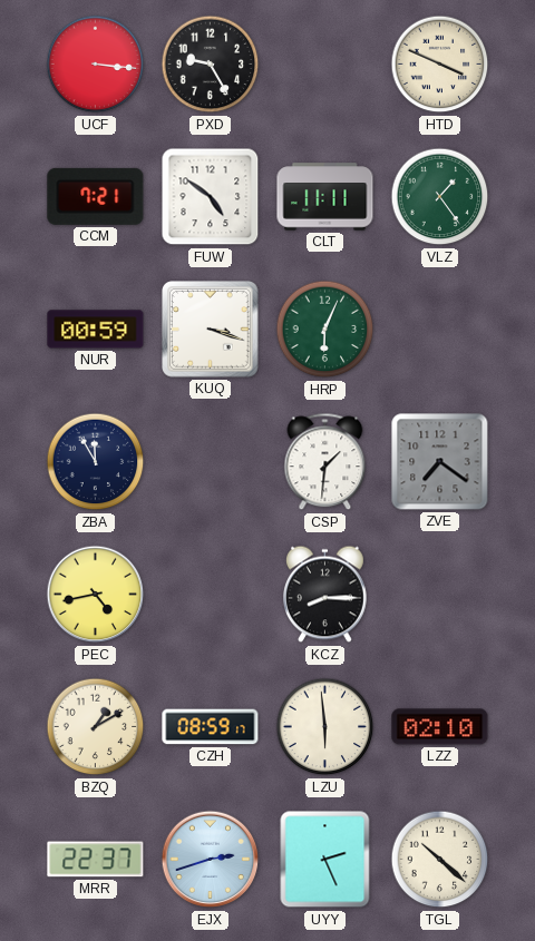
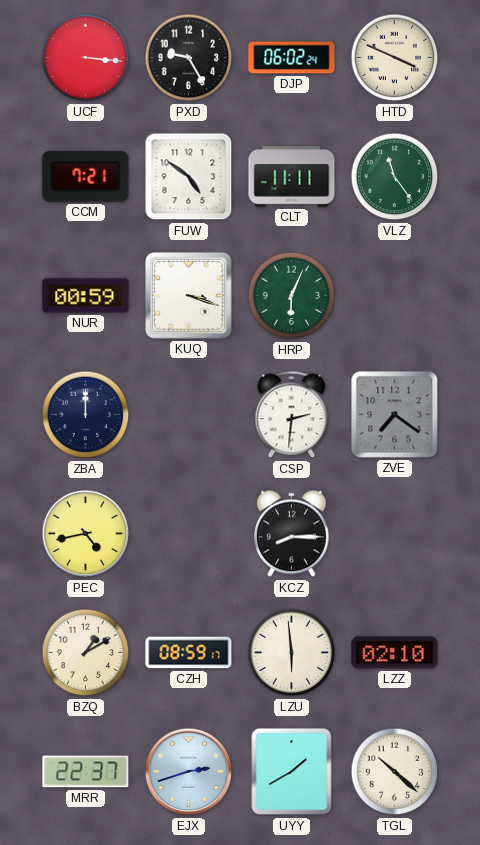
DJP: none -> 06:02 (292, 58)
VLZ: 1:24 -> 11:24 (395, 177)
ZBA: 11:55 -> 12:00 (86, 415)
CSP: 1:31 -> 2:31 (292, 415)
UYY: 2:26 -> 1:40 (292, 772)
